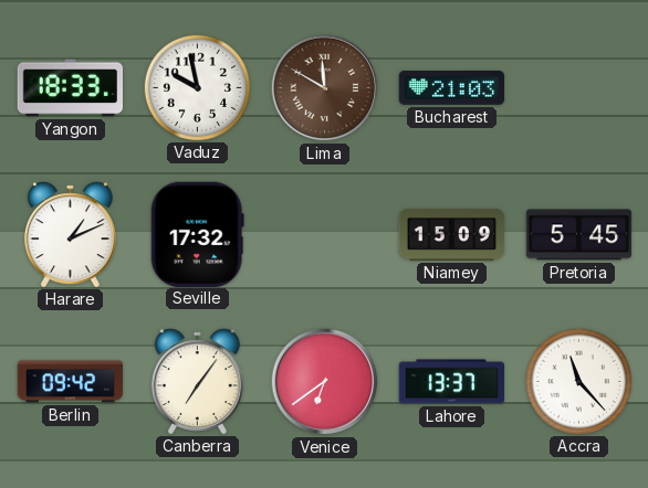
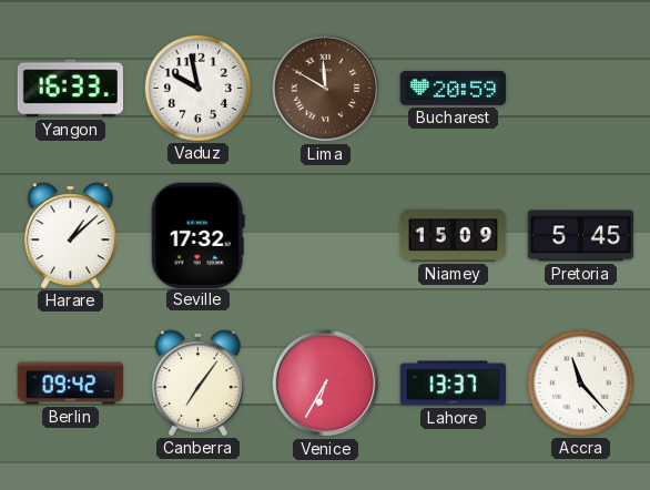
Yangon: 18:33 -> 16:33 (70, 89)
Bucharest: 21:03 -> 20:59 (454, 88)
Harare: 1:11 -> 1:08 (70, 235)
Venice: 6:39 -> 6:35 (326, 384)
